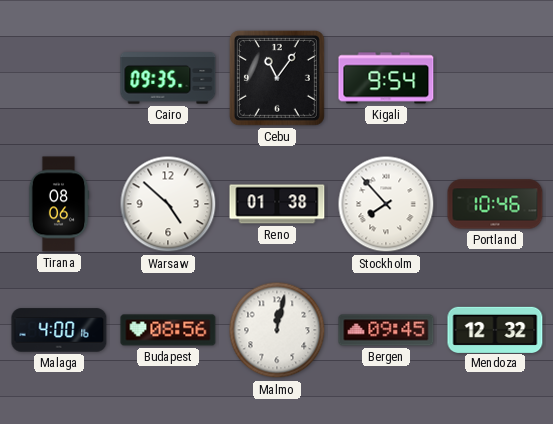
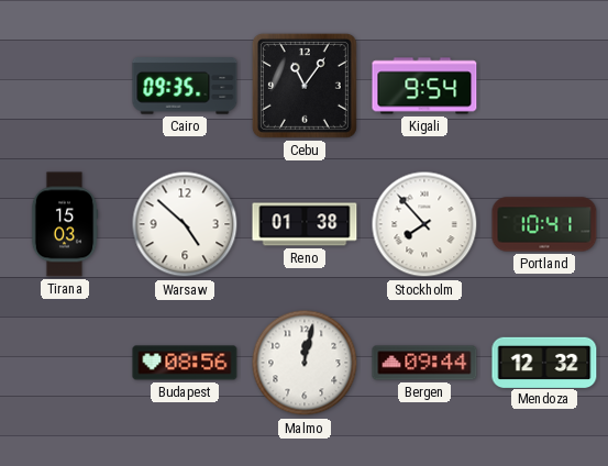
Tirana: 08:06 -> 15:03 (65, 224)
Portland: 10:46 -> 10:41 (544, 224)
Malaga: 4:00 -> none (59, 330)
Bergen: 09:45 -> 09:44 (424, 363)
